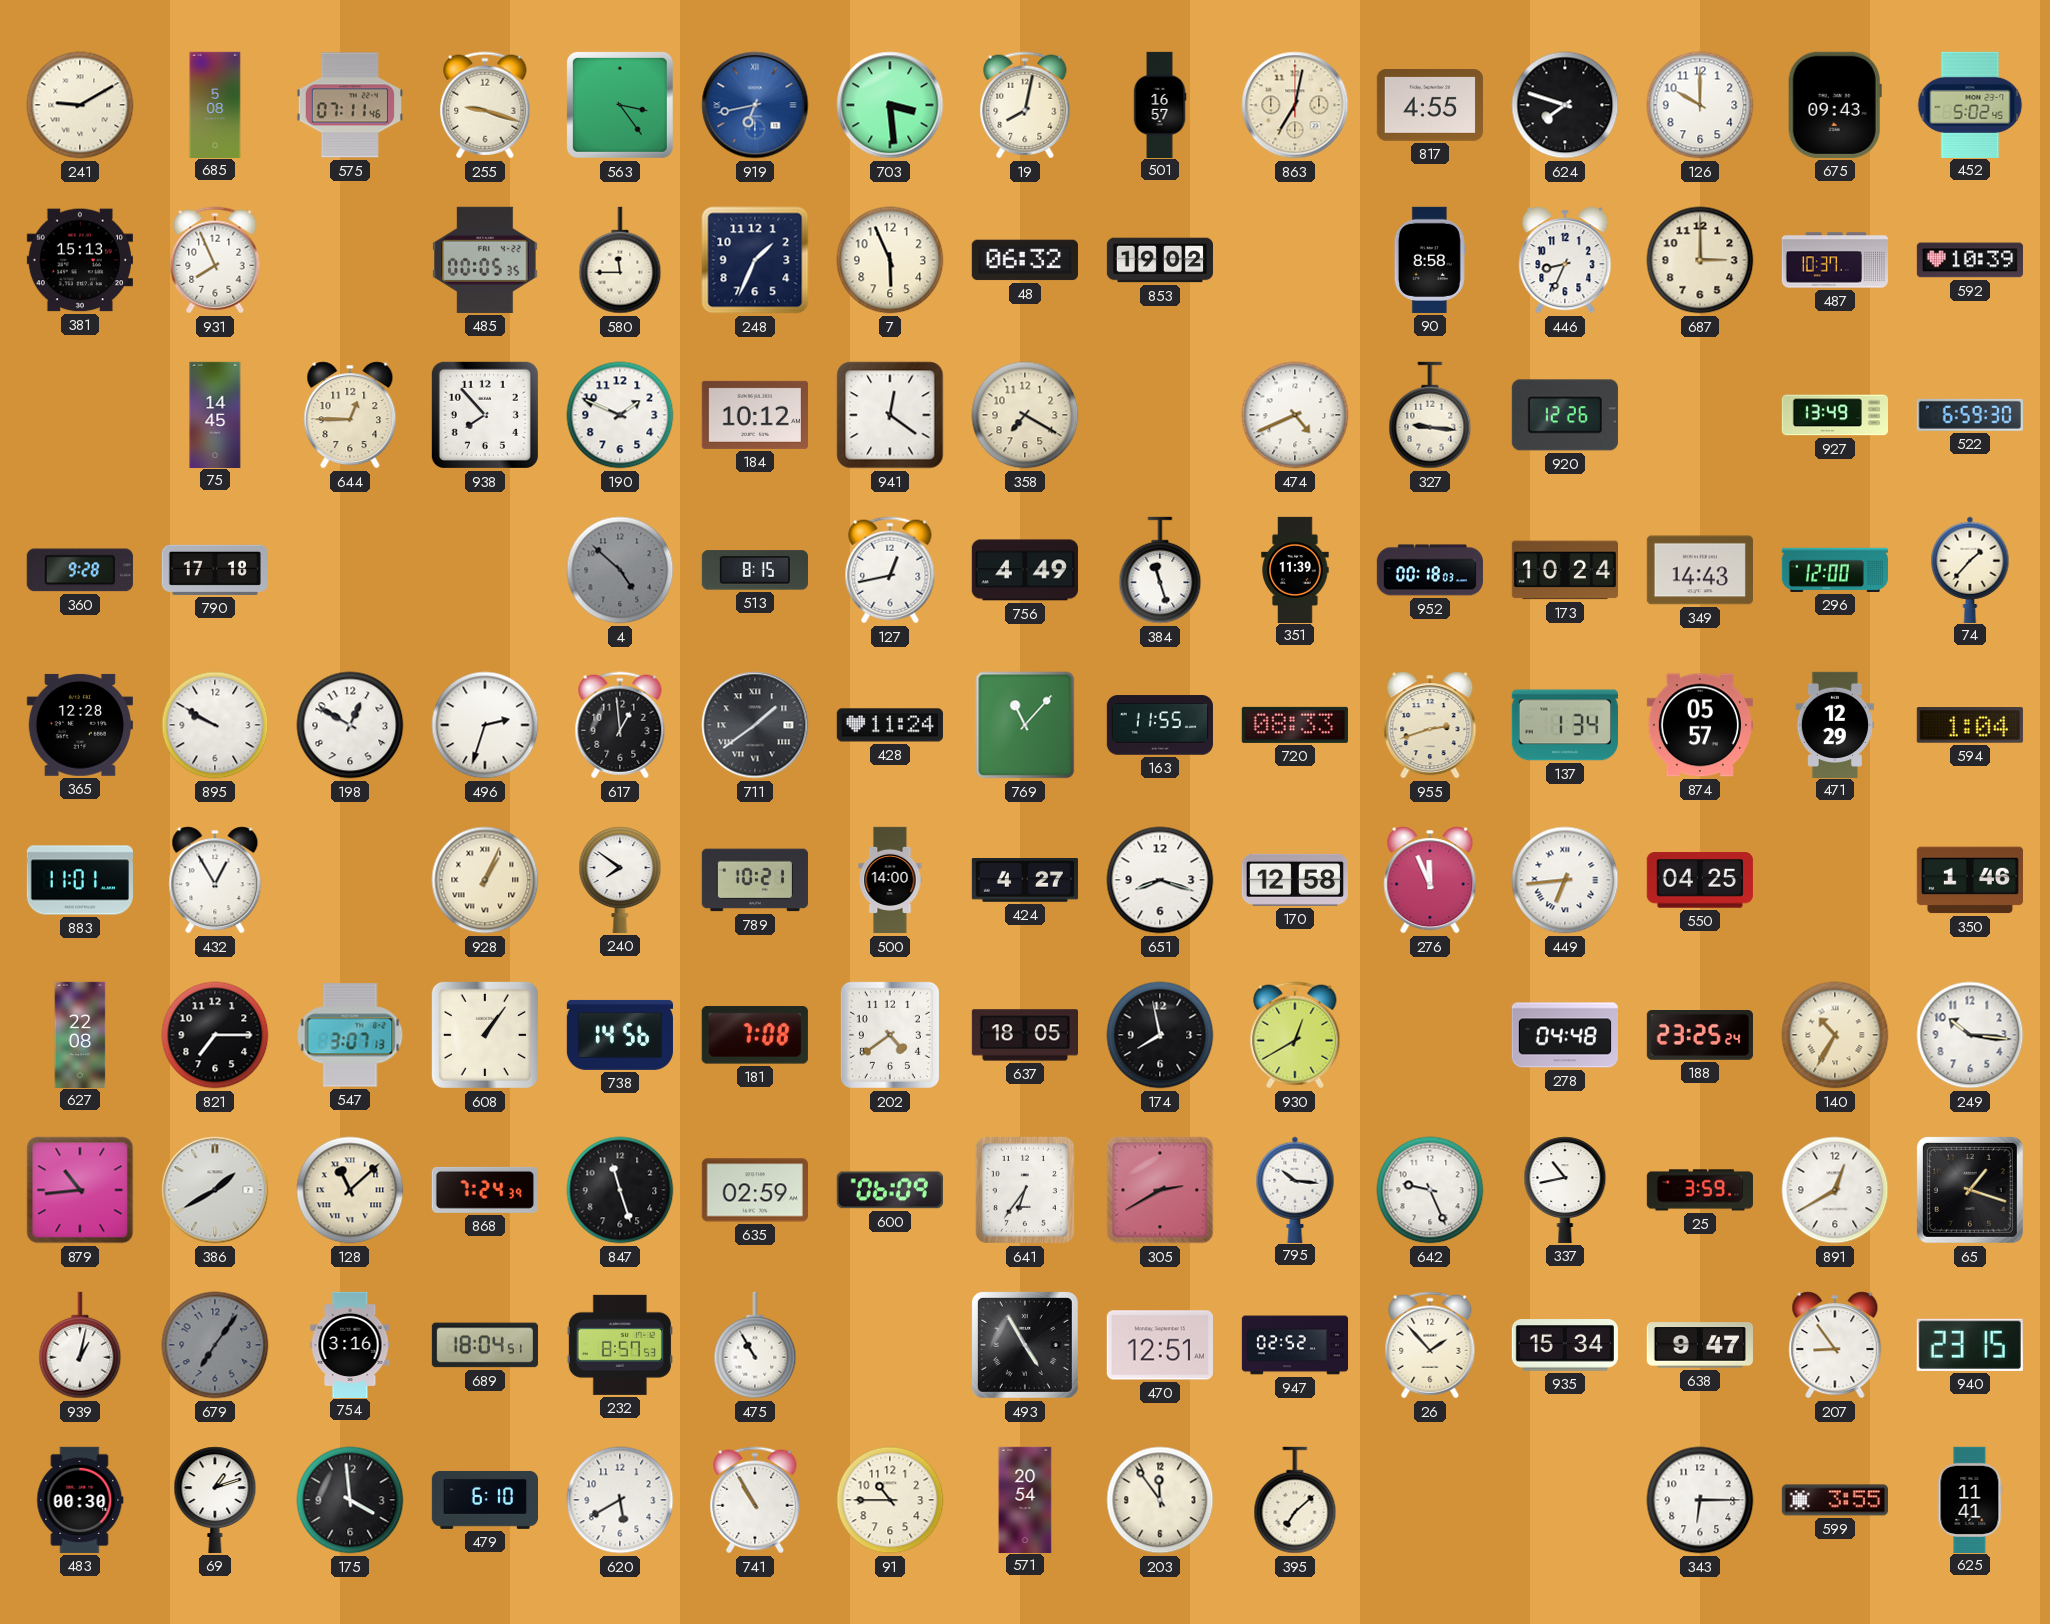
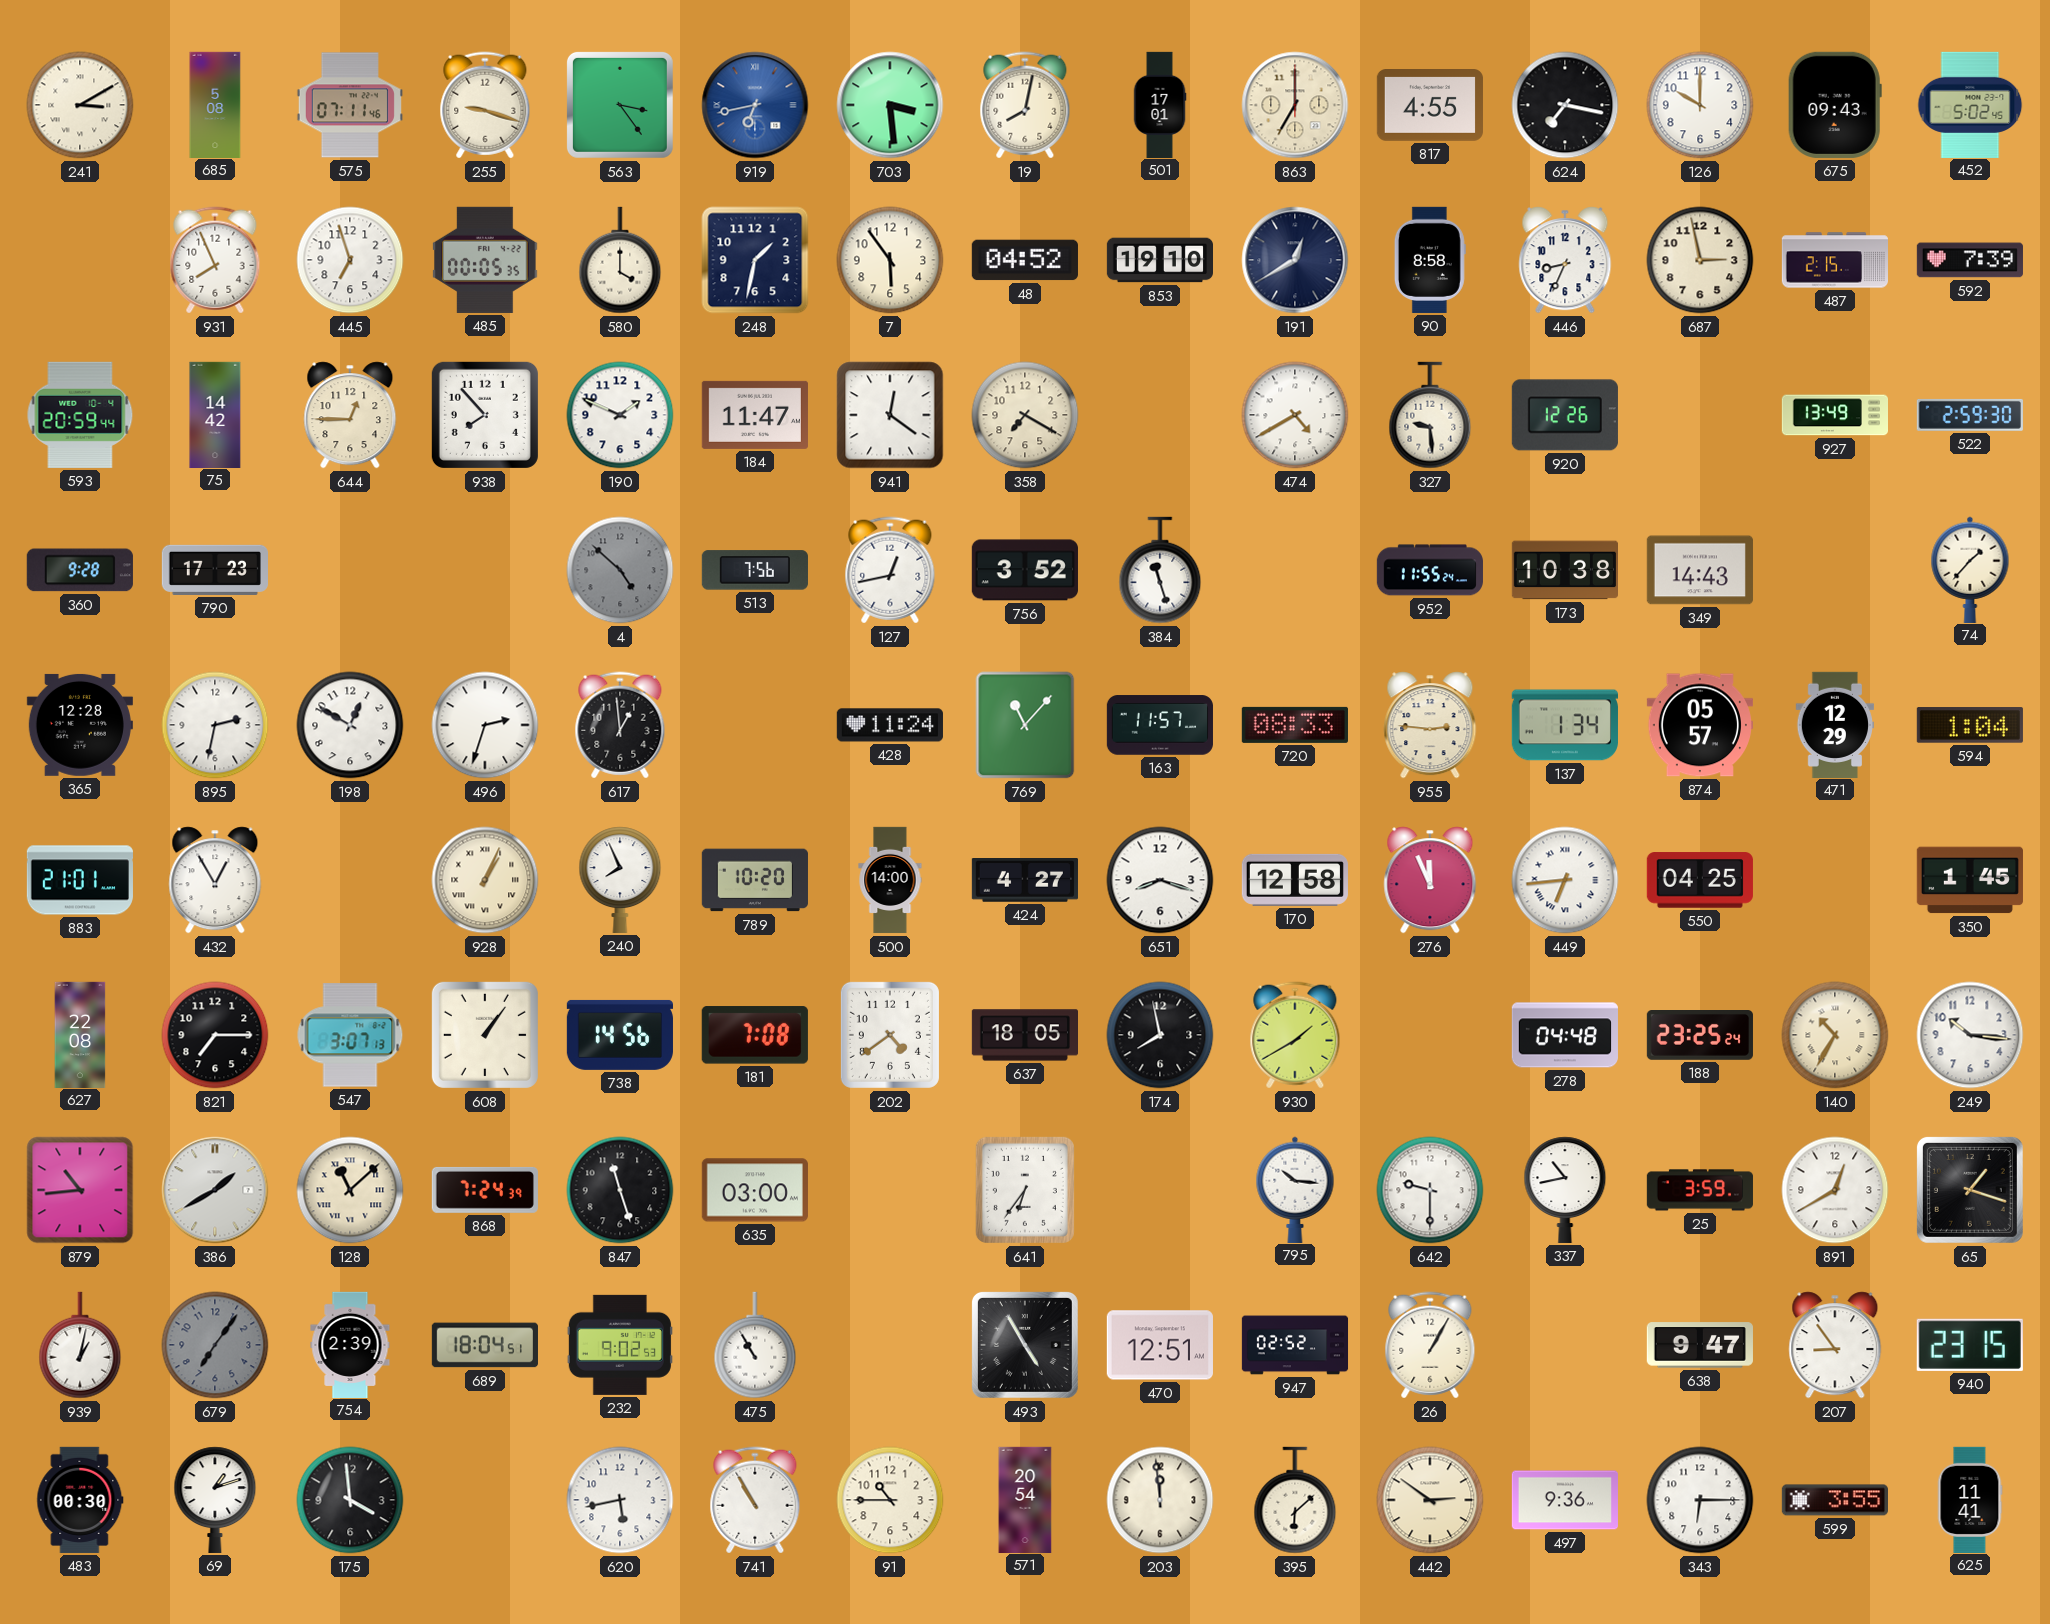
241: 9:10 -> 3:10 (80, 105)
501: 16:57 -> 17:01 (1160, 104)
863: 7:02 -> 7:00 (1295, 105)
624: 7:48 -> 7:17 (1565, 105)
381: 15:13 -> none (80, 260)
445: none -> 6:57 (350, 260)
580: 11:45 -> 4:00 (620, 260)
248: 1:34 -> 1:32 (755, 260)
7: 5:56 -> 5:54 (890, 260)
48: 06:32 -> 04:52 (1025, 260)
853: 19:02 -> 19:10 (1159, 260)
191: none -> 12:40 (1295, 260)
687: 3:00 -> 2:58 (1700, 260)
487: 10:37 -> 2:15 (1834, 260)
592: 10:39 -> 7:39 (1970, 260)
593: none -> 20:59 (80, 415)
75: 14:45 -> 14:42 (215, 414)
184: 10:12 -> 11:47 (755, 415)
474: 4:41 -> 4:40 (1295, 415)
327: 9:16 -> 9:29 (1430, 415)
522: 6:59 -> 2:59 (1970, 415)
790: 17:18 -> 17:23 (214, 570)
513: 8:15 -> 7:56 (755, 570)
756: 4:49 -> 3:52 (1025, 570)
351: 11:39 -> none (1295, 569)
952: 00:18 -> 11:55 (1430, 570)
173: 10:24 -> 10:38 (1564, 570)
296: 12:00 -> none (1835, 570)
895: 9:50 -> 2:32 (215, 725)
711: 1:39 -> none (755, 725)
163: 11:55 -> 11:57 (1160, 725)
955: 2:42 -> 2:46 (1430, 725)
883: 11:01 -> 21:01 (80, 880)
240: 7:51 -> 7:56 (620, 880)
789: 10:21 -> 10:20 (755, 880)
350: 1:46 -> 1:45 (1970, 880)
930: 12:40 -> 1:40 (1295, 1035)
635: 02:59 -> 03:00 (755, 1190)
600: 06:09 -> none (890, 1190)
305: 2:40 -> none (1160, 1190)
642: 9:26 -> 9:30 (1430, 1190)
754: 3:16 -> 2:39 (350, 1344)
232: 8:57 -> 9:02 (620, 1345)
26: 1:53 -> 1:05 (1430, 1345)
935: 15:34 -> none (1565, 1345)
479: 6:10 -> none (484, 1500)
620: 5:40 -> 5:43 (620, 1500)
203: 11:54 -> 11:59 (1160, 1500)
395: 7:08 -> 6:08 (1295, 1500)
442: none -> 2:51 (1430, 1500)
497: none -> 9:36 (1565, 1500)
